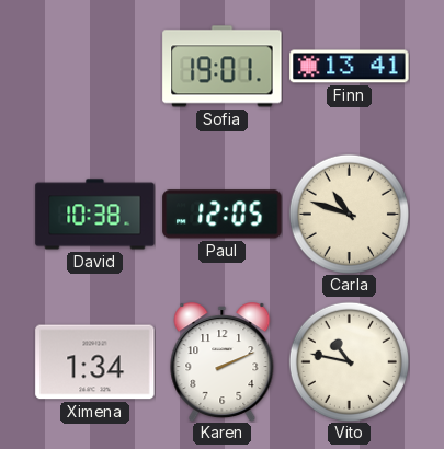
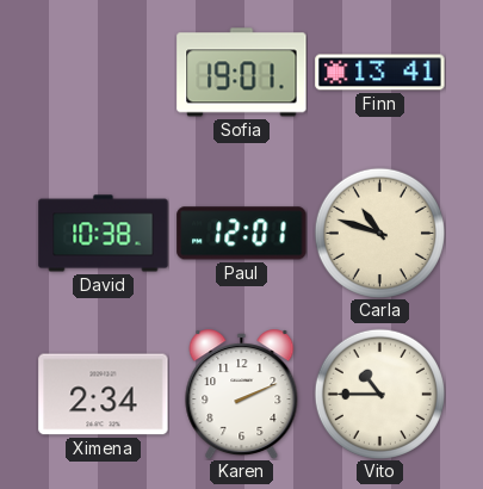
Paul: 12:05 -> 12:01 (242, 234)
Ximena: 1:34 -> 2:34 (104, 395)
Vito: 10:47 -> 10:45 (379, 394)
